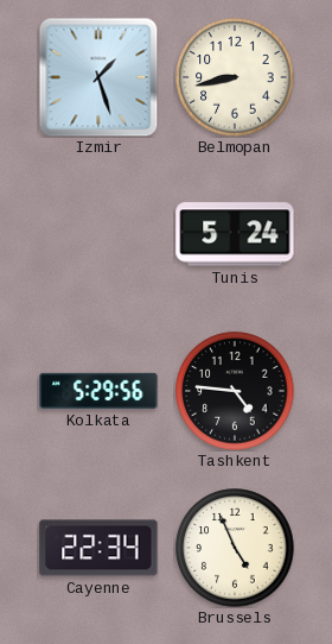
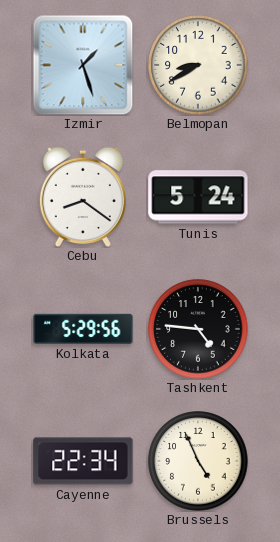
Belmopan: 8:43 -> 8:40 (198, 65)
Cebu: none -> 8:21 (83, 196)
